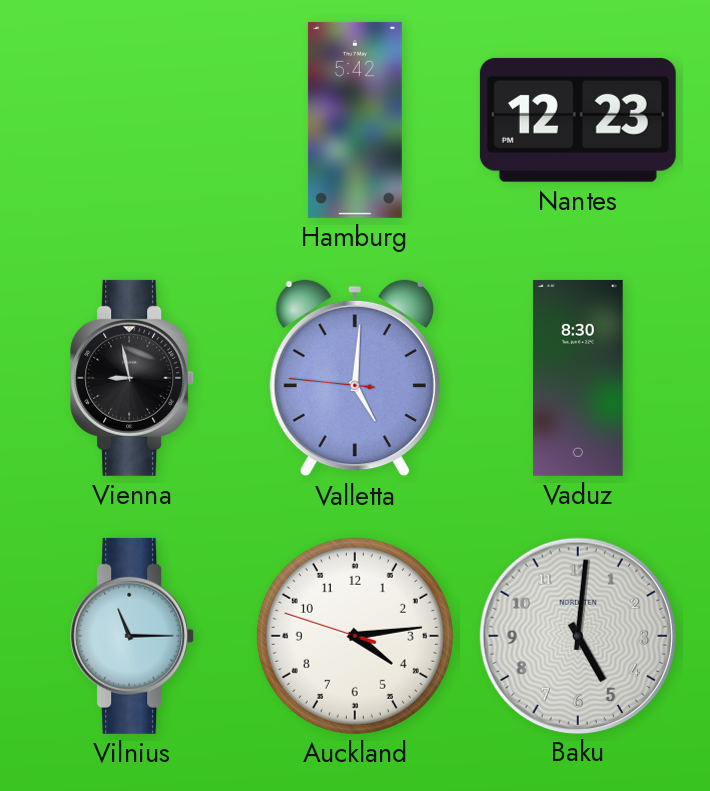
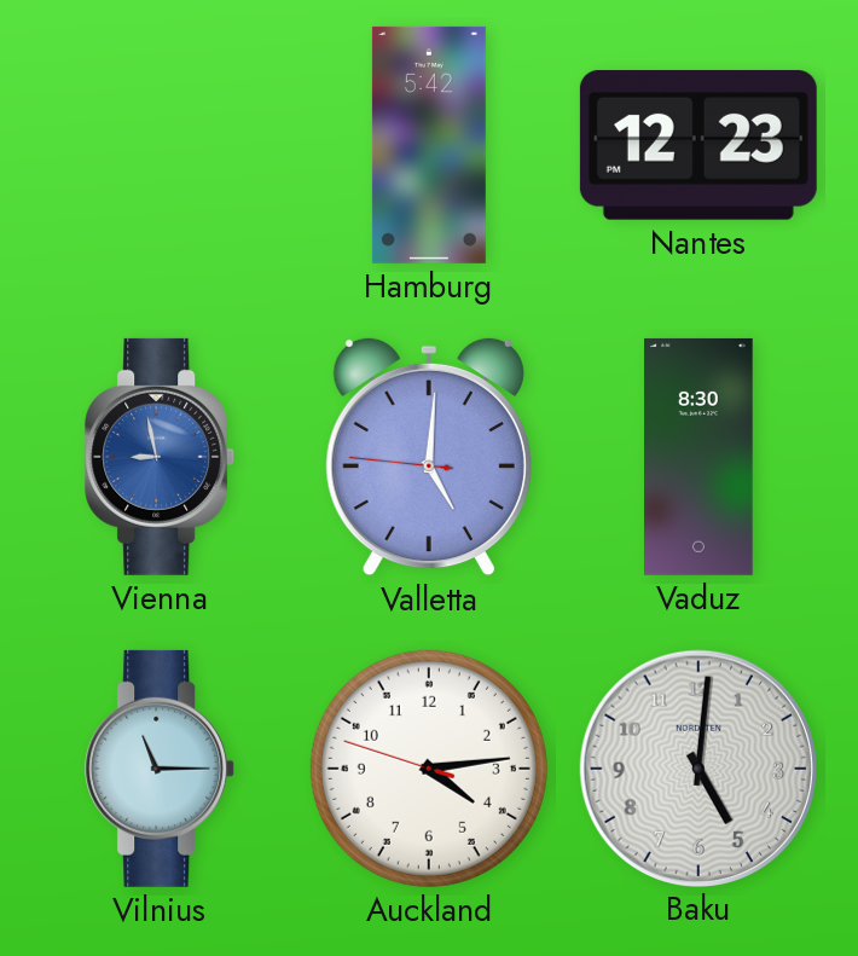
Vienna dial: black -> blue (161, 457)
